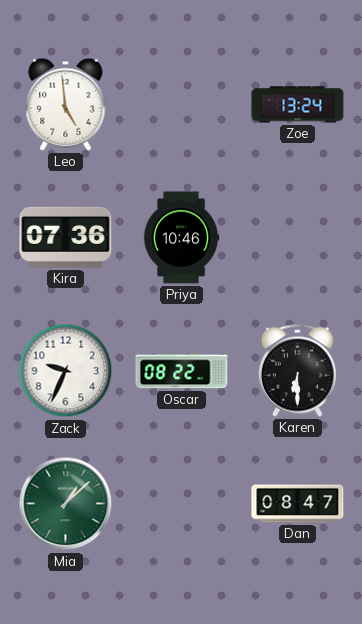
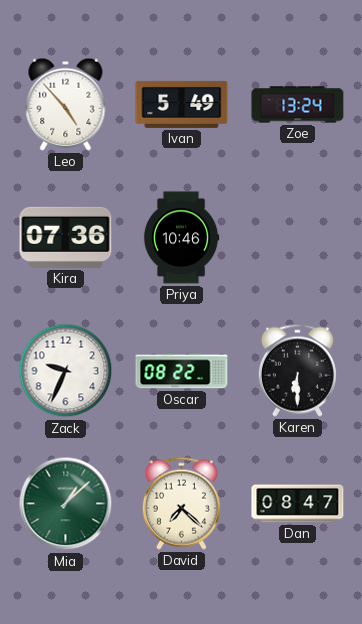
Leo: 4:59 -> 4:53 (66, 104)
Ivan: none -> 5:49 (182, 104)
David: none -> 7:22 (181, 503)
